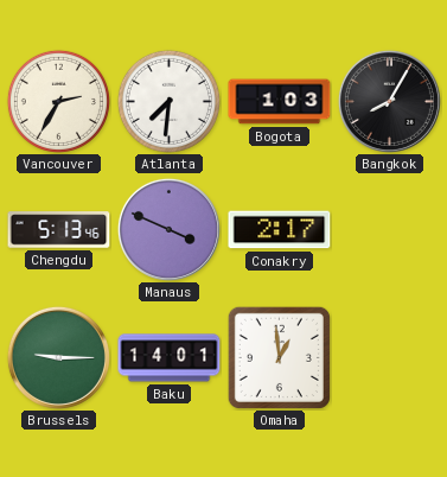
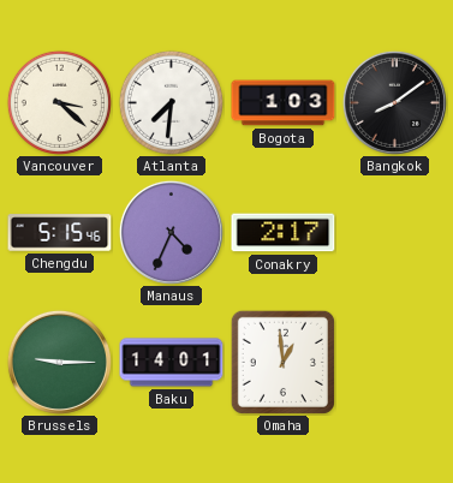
Vancouver: 2:35 -> 3:22 (59, 102)
Bangkok: 8:05 -> 8:09 (394, 102)
Chengdu: 5:13 -> 5:15 (60, 233)
Manaus: 3:49 -> 4:34 (171, 232)
